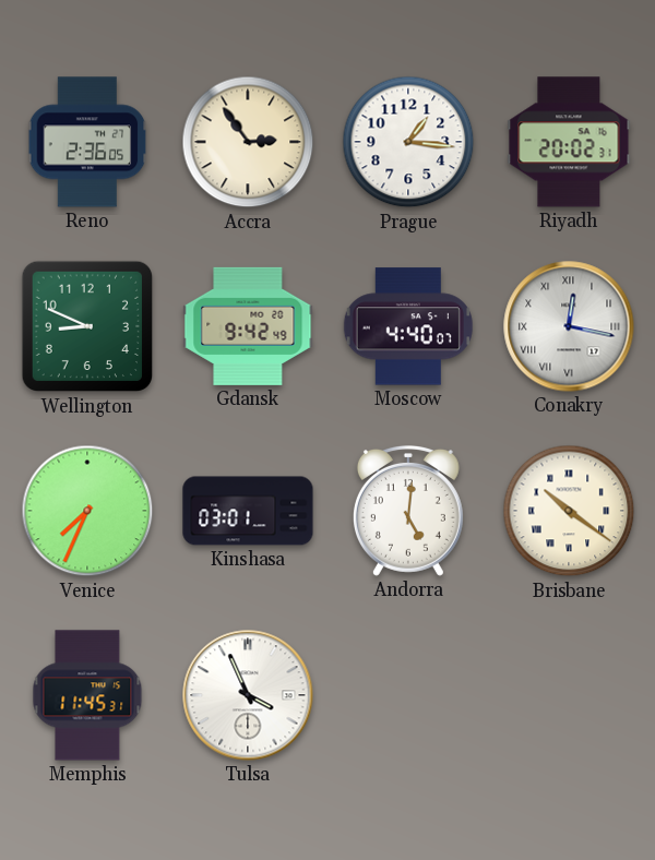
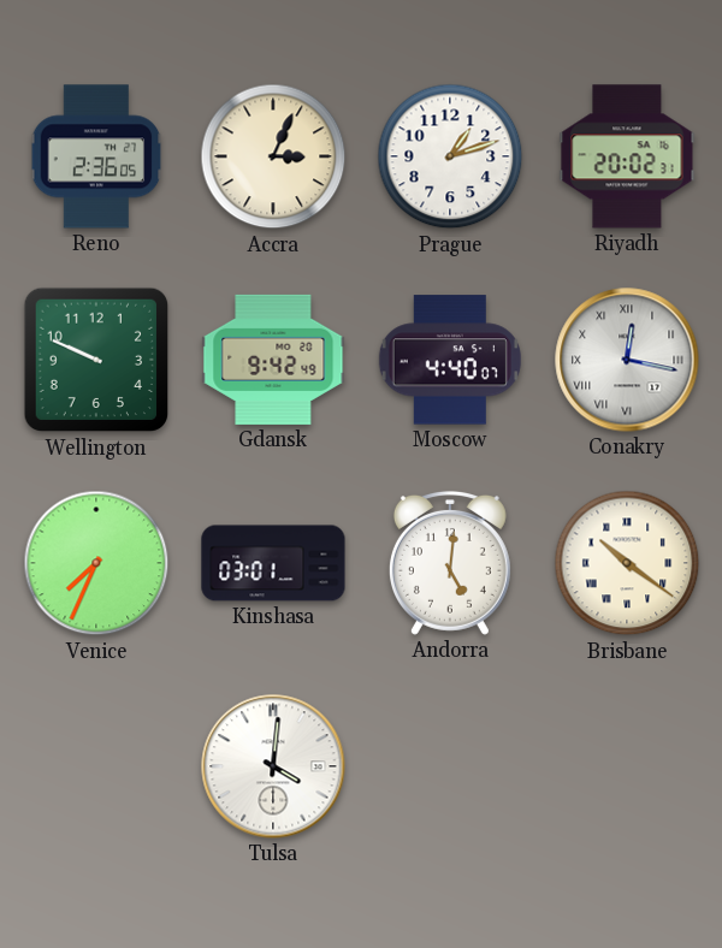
Accra: 2:54 -> 3:04 (273, 156)
Prague: 1:16 -> 1:12 (450, 156)
Wellington: 8:49 -> 9:49 (96, 360)
Memphis: 11:45 -> none (87, 695)
Tulsa: 3:56 -> 4:01 (273, 766)
